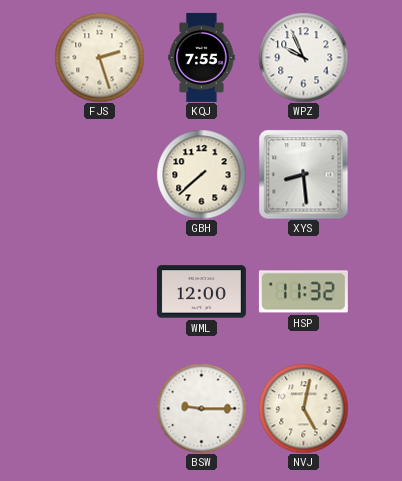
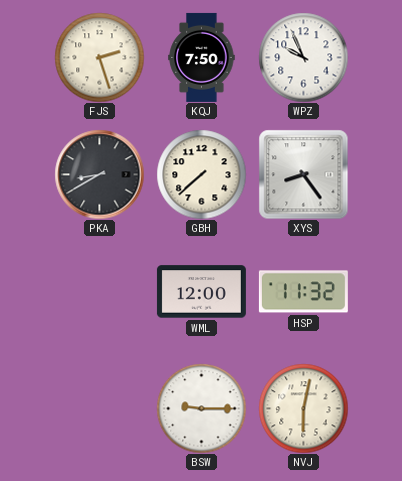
KQJ: 7:55 -> 7:50 (202, 57)
PKA: none -> 8:40 (99, 174)
XYS: 8:29 -> 8:24 (303, 174)
NVJ: 5:02 -> 6:02 (303, 408)
